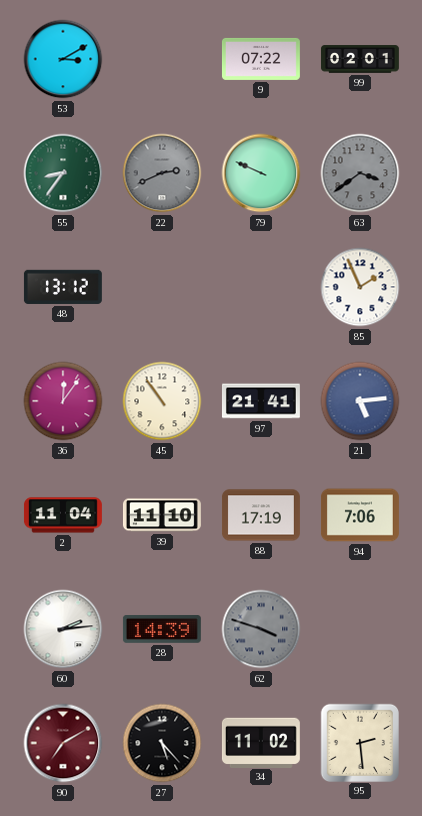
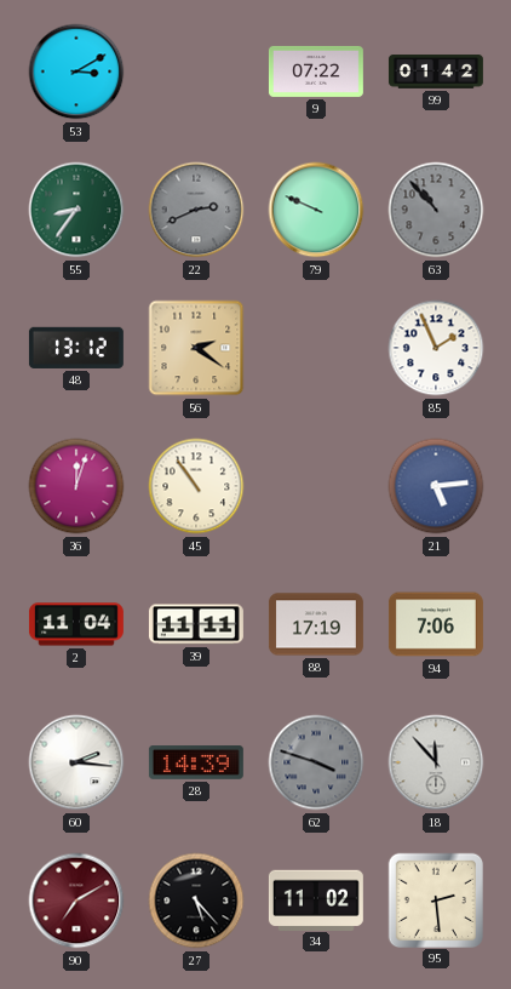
99: 02:01 -> 01:42 (436, 72)
63: 3:39 -> 10:53 (436, 210)
56: none -> 2:21 (196, 348)
36: 12:06 -> 12:03 (76, 486)
97: 21:41 -> none (261, 401)
39: 11:10 -> 11:11 (196, 624)
60: 2:14 -> 2:16 (76, 762)
18: none -> 11:53 (436, 762)
